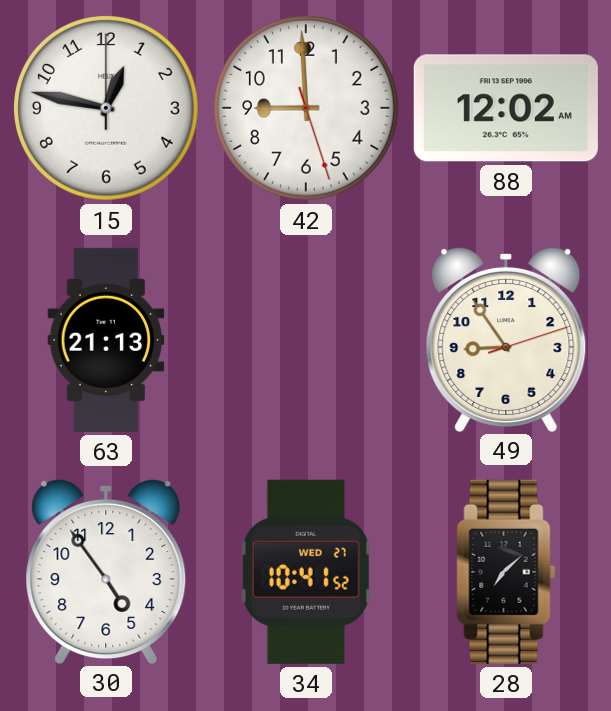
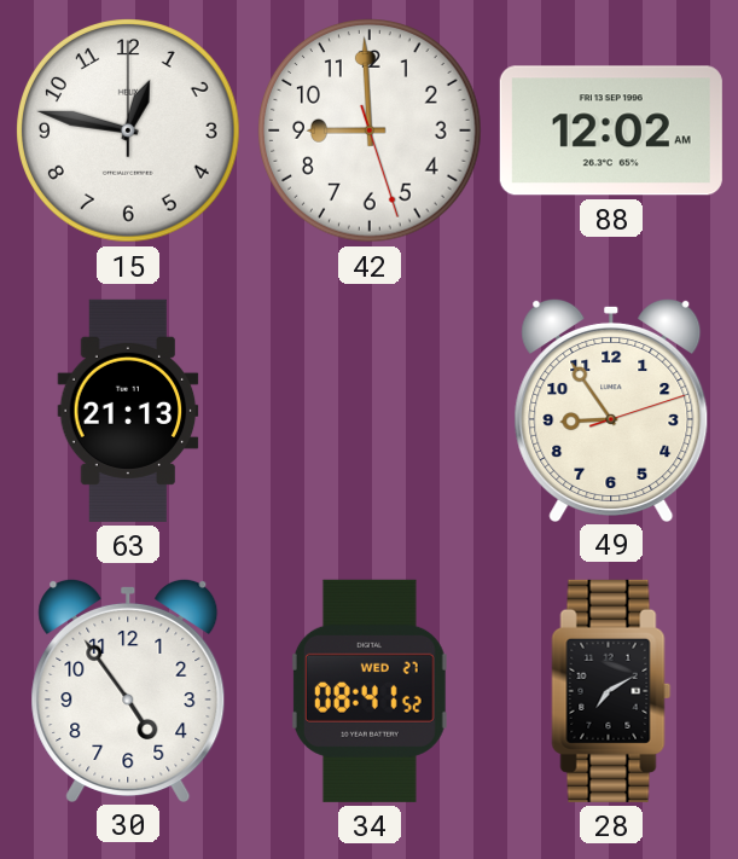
34: 10:41 -> 08:41 (370, 691)
28: 7:08 -> 7:10 (611, 691)
